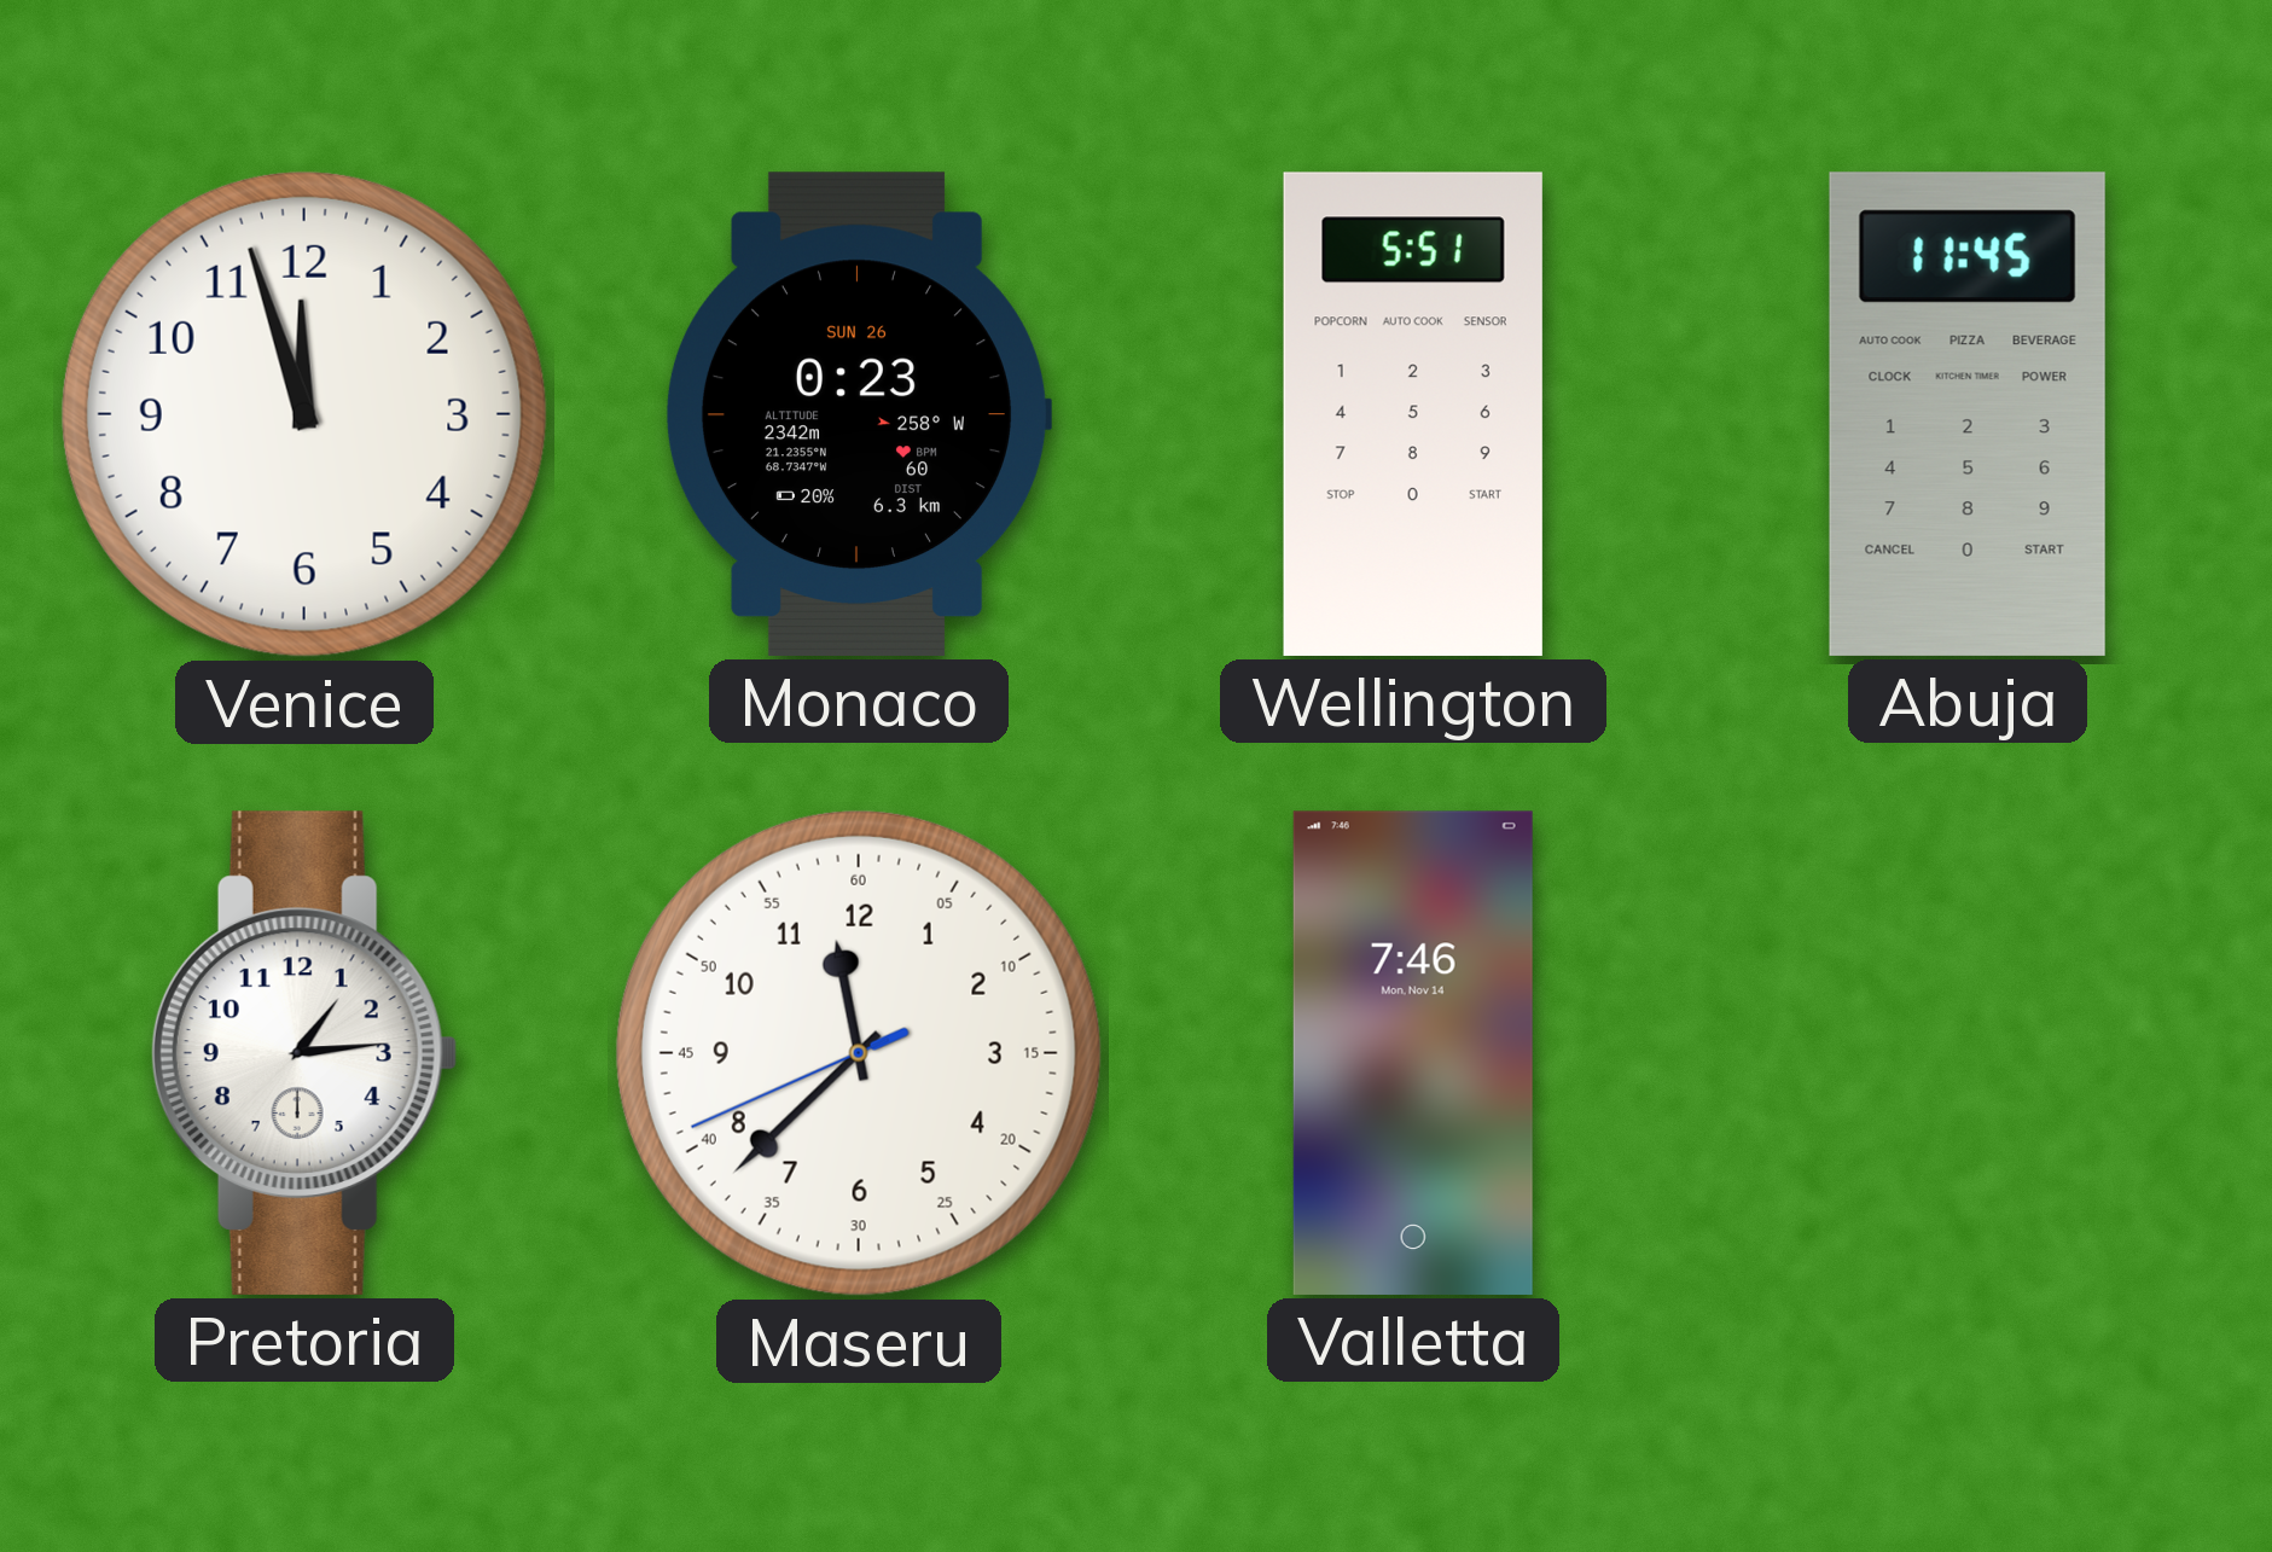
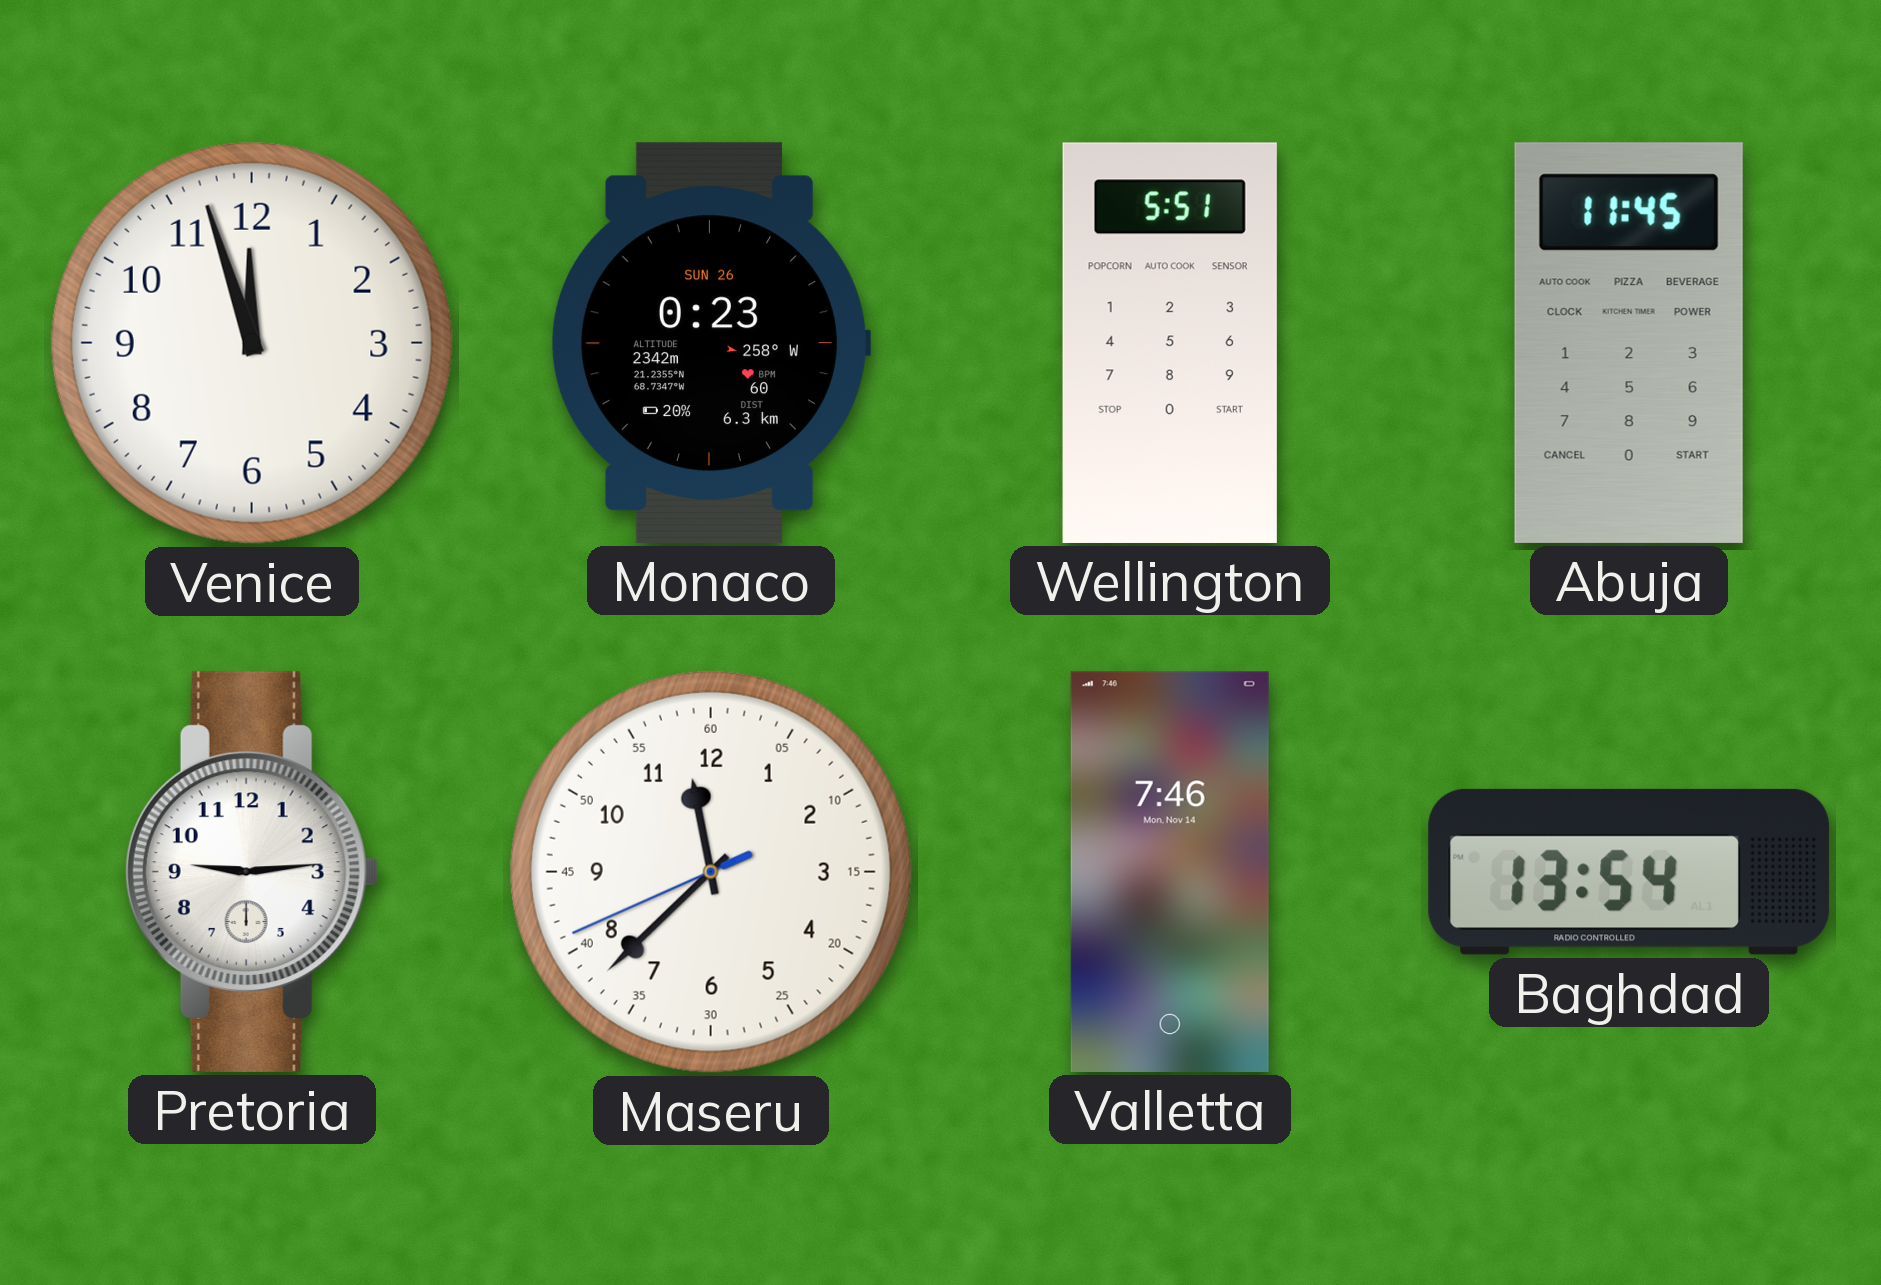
Pretoria: 1:14 -> 9:14 (252, 872)
Baghdad: none -> 13:54 (1629, 872)
